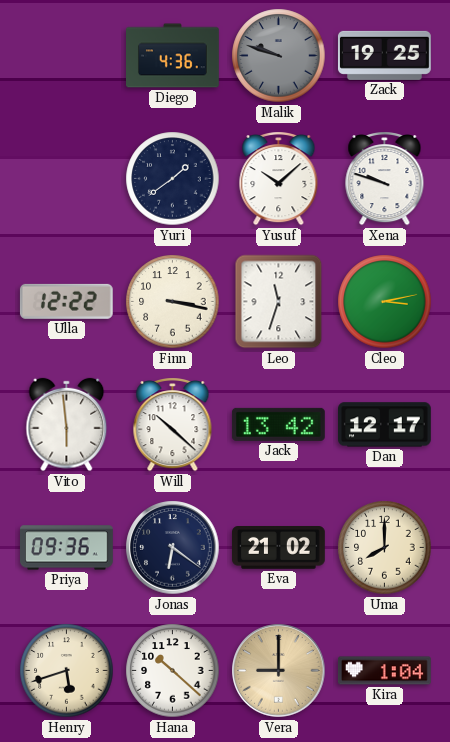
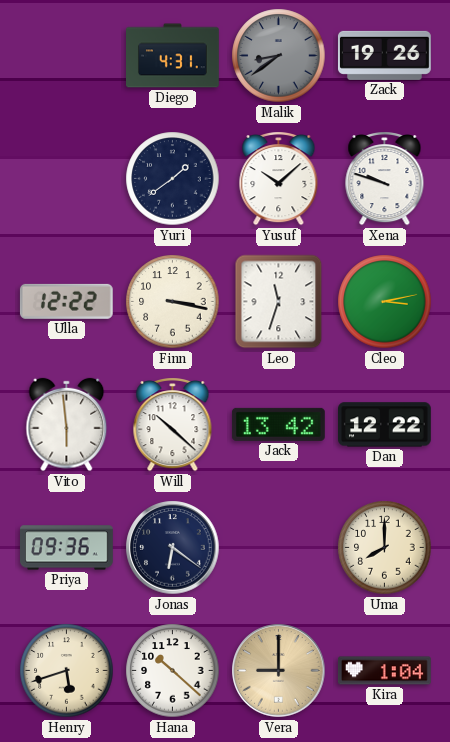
Diego: 4:36 -> 4:31 (173, 56)
Malik: 9:48 -> 8:39 (279, 56)
Zack: 19:25 -> 19:26 (384, 55)
Dan: 12:17 -> 12:22 (385, 425)
Eva: 21:02 -> none (279, 548)
